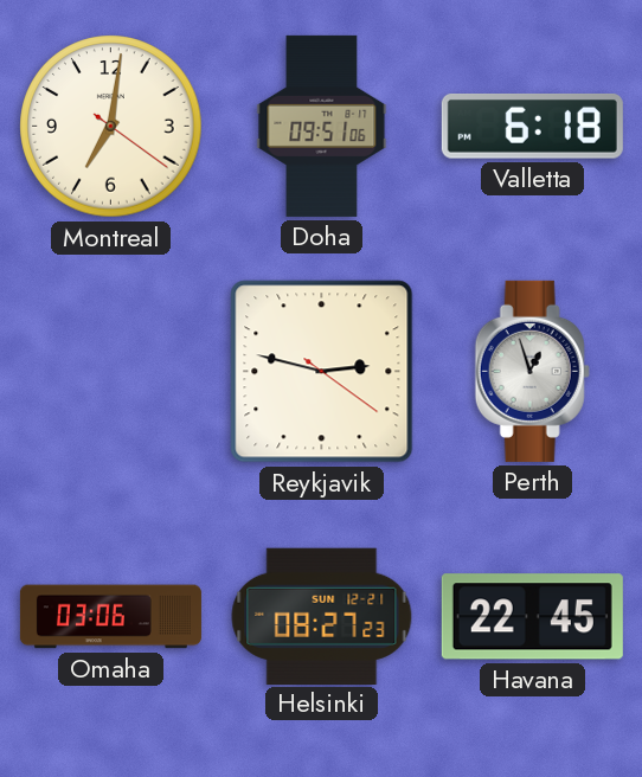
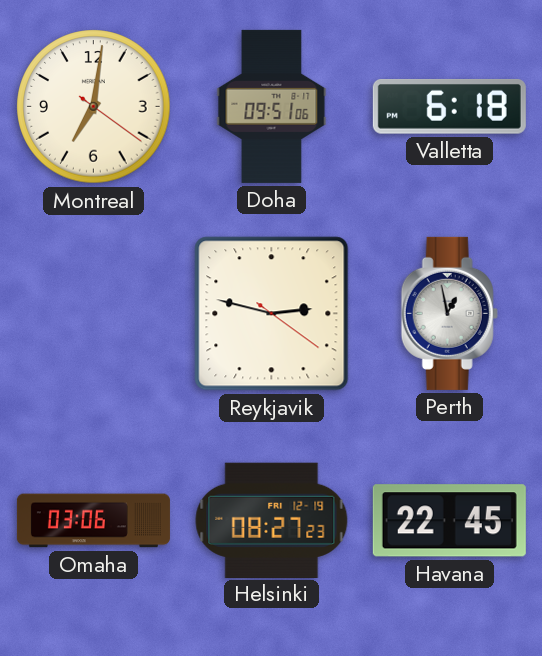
Perth: 12:57 -> 12:58 (449, 313)
Helsinki date: SUN 12-21 -> FRI 12-19 (272, 520)
